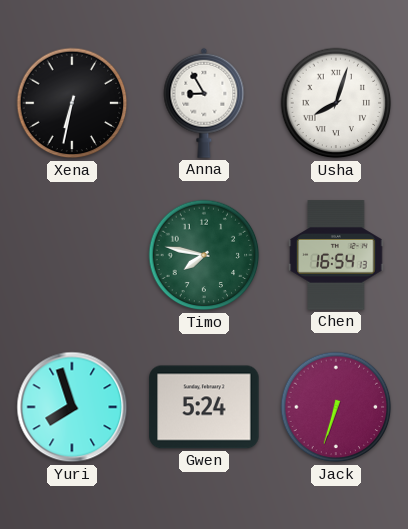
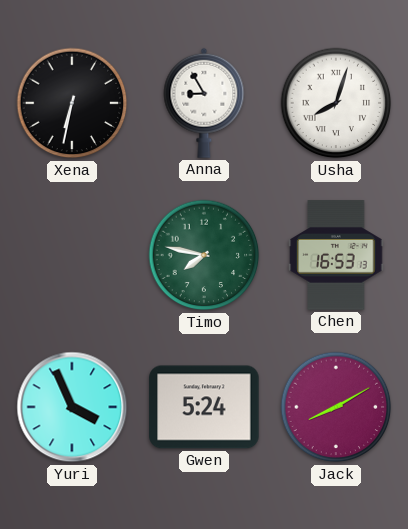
Chen: 16:54 -> 16:53 (336, 255)
Yuri: 7:57 -> 3:56 (72, 407)
Jack: 6:33 -> 8:10 (336, 407)
